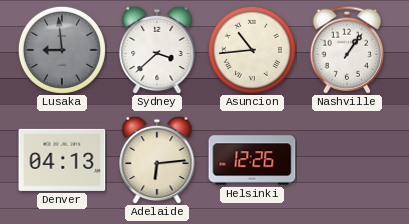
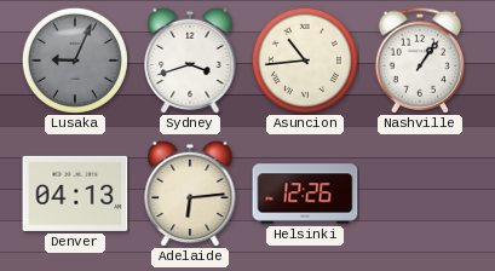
Lusaka: 8:59 -> 9:04 (75, 60)
Sydney: 3:38 -> 3:42 (190, 60)
